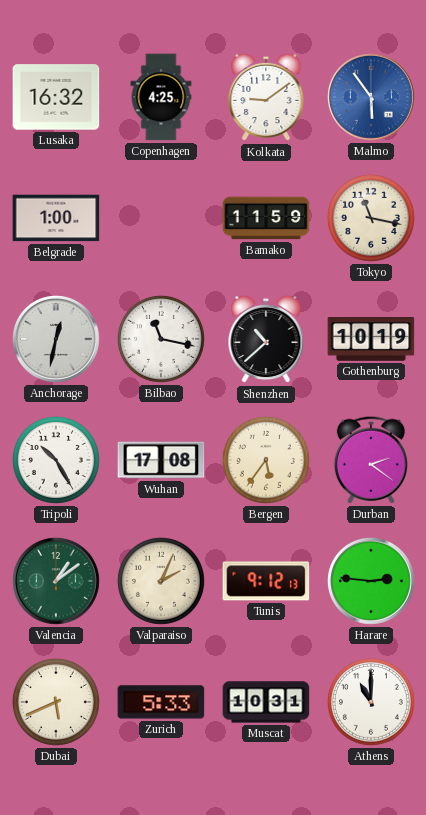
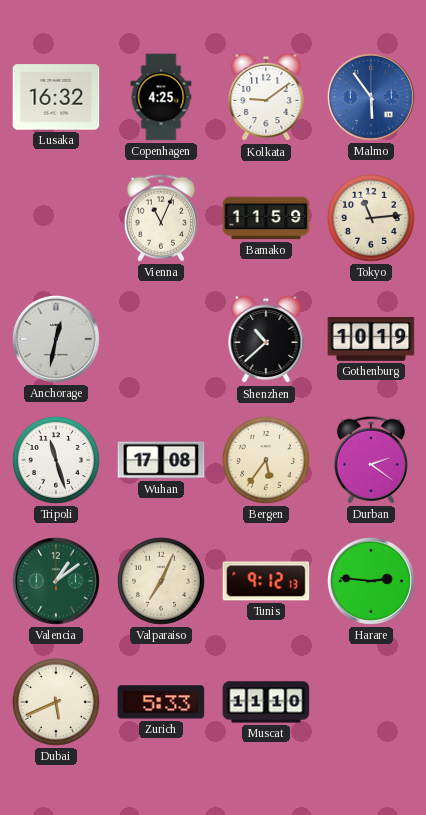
Belgrade: 1:00 -> none (56, 218)
Vienna: none -> 11:04 (161, 218)
Tokyo: 11:17 -> 11:14 (371, 218)
Bilbao: 11:17 -> none (161, 339)
Tripoli: 10:25 -> 11:27 (56, 460)
Valparaiso: 2:04 -> 7:04 (161, 581)
Muscat: 10:31 -> 11:10 (266, 702)
Athens: 11:00 -> none (371, 702)
